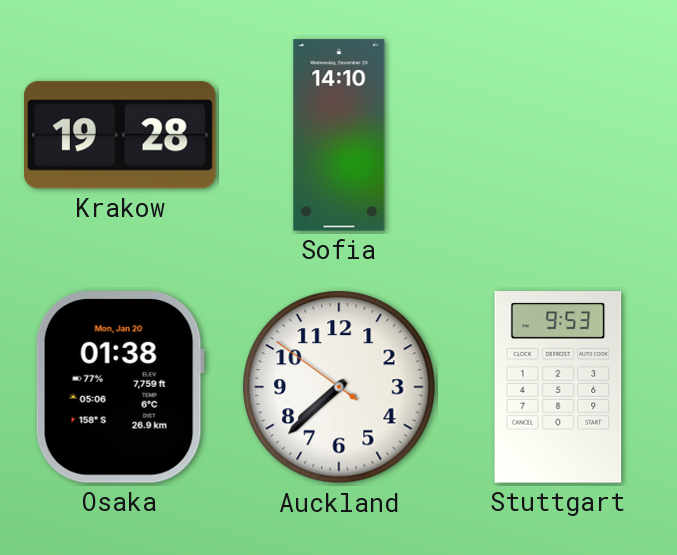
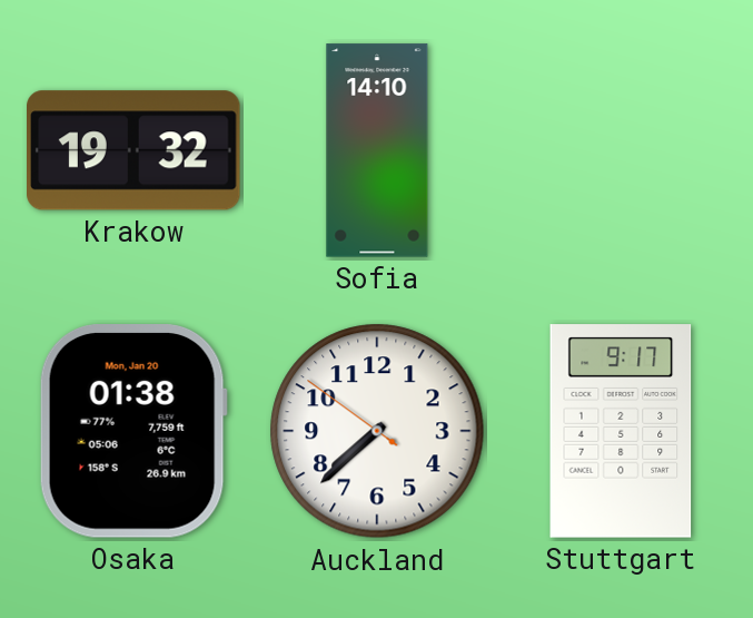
Krakow: 19:28 -> 19:32 (135, 150)
Stuttgart: 9:53 -> 9:17 (621, 431)
